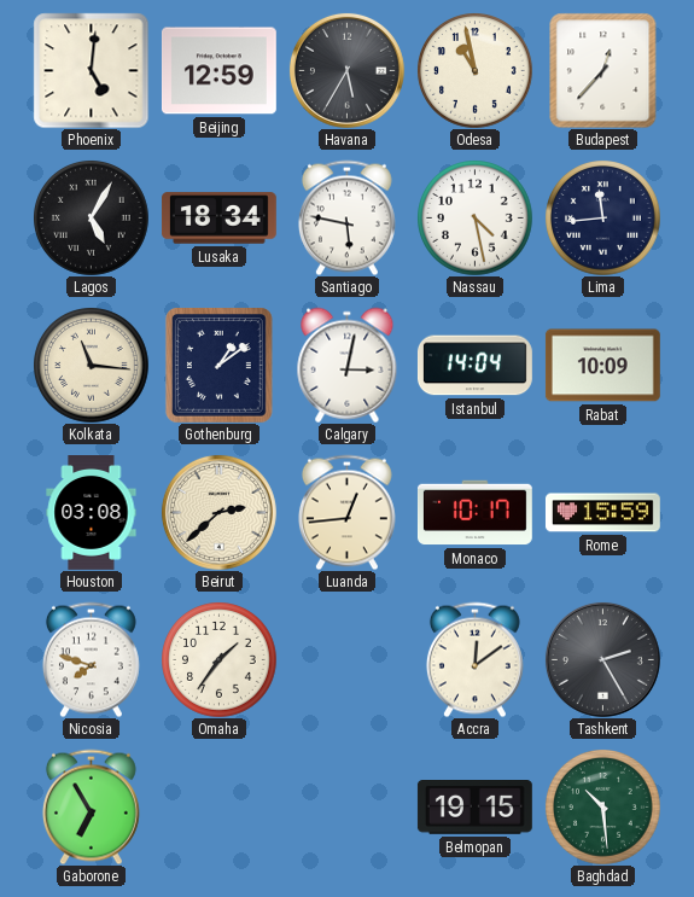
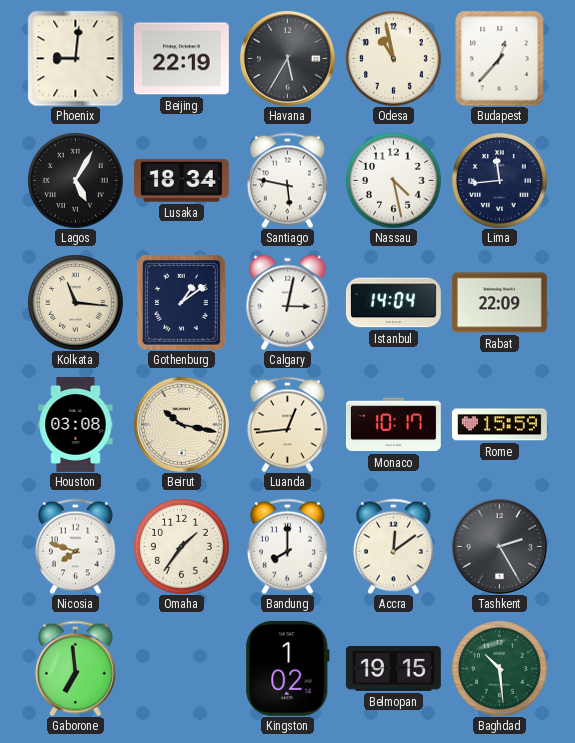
Phoenix: 5:01 -> 9:01 (75, 58)
Beijing: 12:59 -> 22:19 (181, 59)
Rabat: 10:09 -> 22:09 (499, 303)
Beirut: 2:38 -> 10:17 (181, 424)
Bandung: none -> 8:00 (287, 546)
Gaborone: 6:55 -> 6:59 (75, 668)
Kingston: none -> 1:02 (288, 668)
